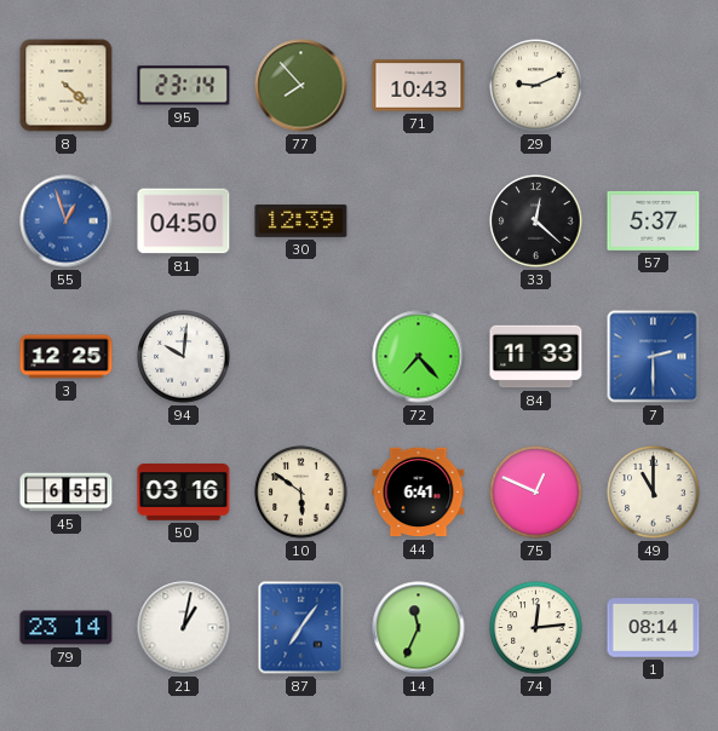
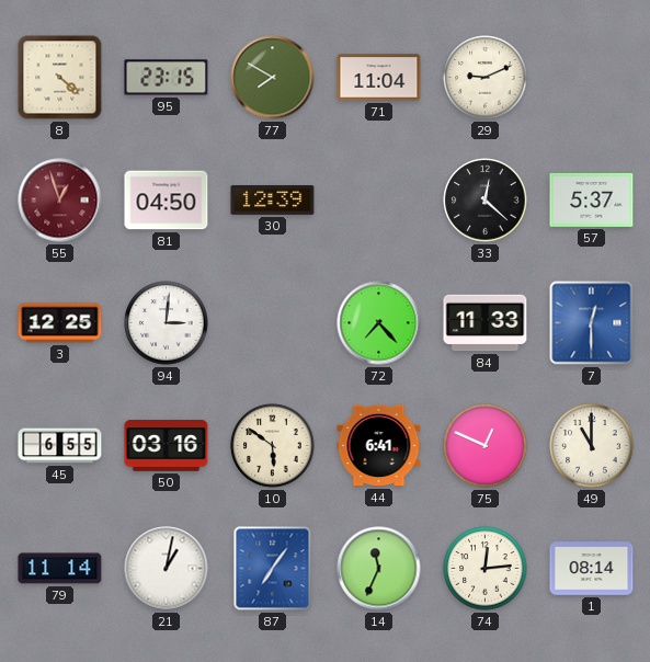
95: 23:14 -> 23:15 (167, 78)
77: 7:53 -> 7:50 (273, 78)
71: 10:43 -> 11:04 (379, 78)
55 dial: blue -> burgundy (60, 201)
94: 10:01 -> 3:01 (167, 323)
7: 2:30 -> 12:30 (592, 323)
79: 23:14 -> 11:14 (60, 569)
